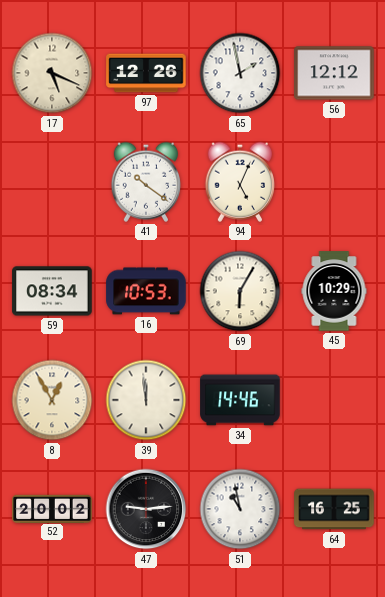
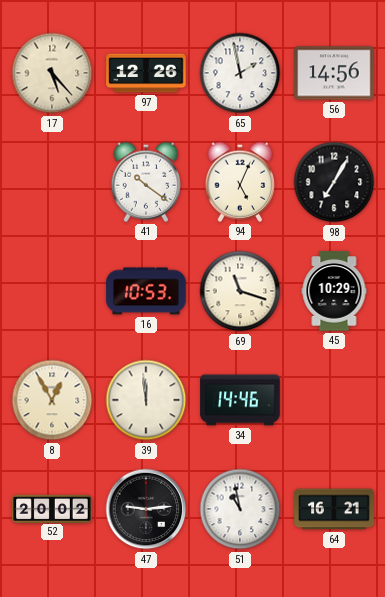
17: 5:19 -> 5:23 (52, 73)
56: 12:12 -> 14:56 (334, 73)
98: none -> 7:05 (334, 182)
59: 08:34 -> none (52, 291)
69: 6:05 -> 11:18 (240, 291)
64: 16:25 -> 16:21 (334, 509)
